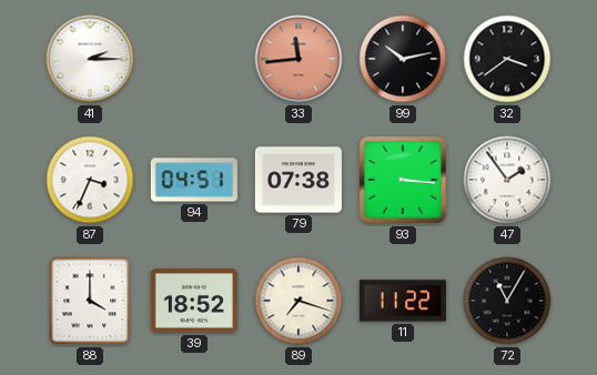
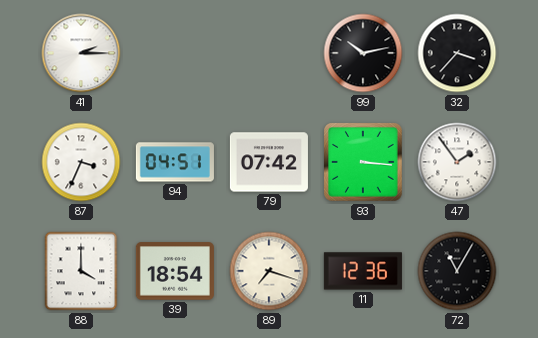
33: 11:44 -> none (298, 59)
32: 3:39 -> 3:37 (457, 53)
79: 07:38 -> 07:42 (269, 162)
39: 18:52 -> 18:54 (175, 271)
11: 11:22 -> 12:36 (363, 271)
